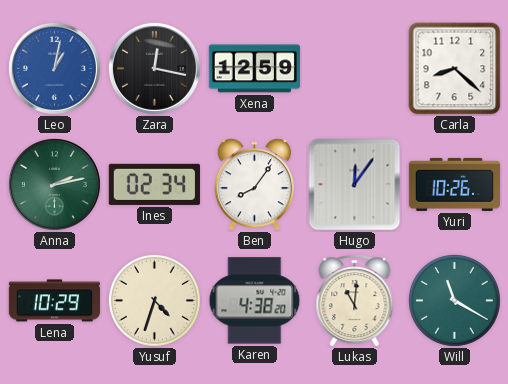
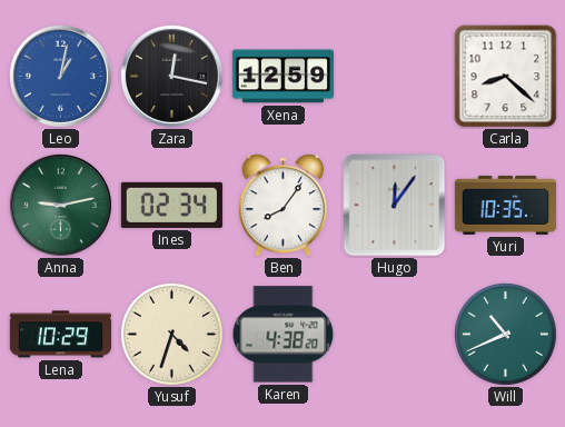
Anna: 2:13 -> 9:13 (60, 205)
Yuri: 10:26 -> 10:35 (505, 205)
Lukas: 11:01 -> none (355, 301)
Will: 11:20 -> 10:41 (505, 334)
